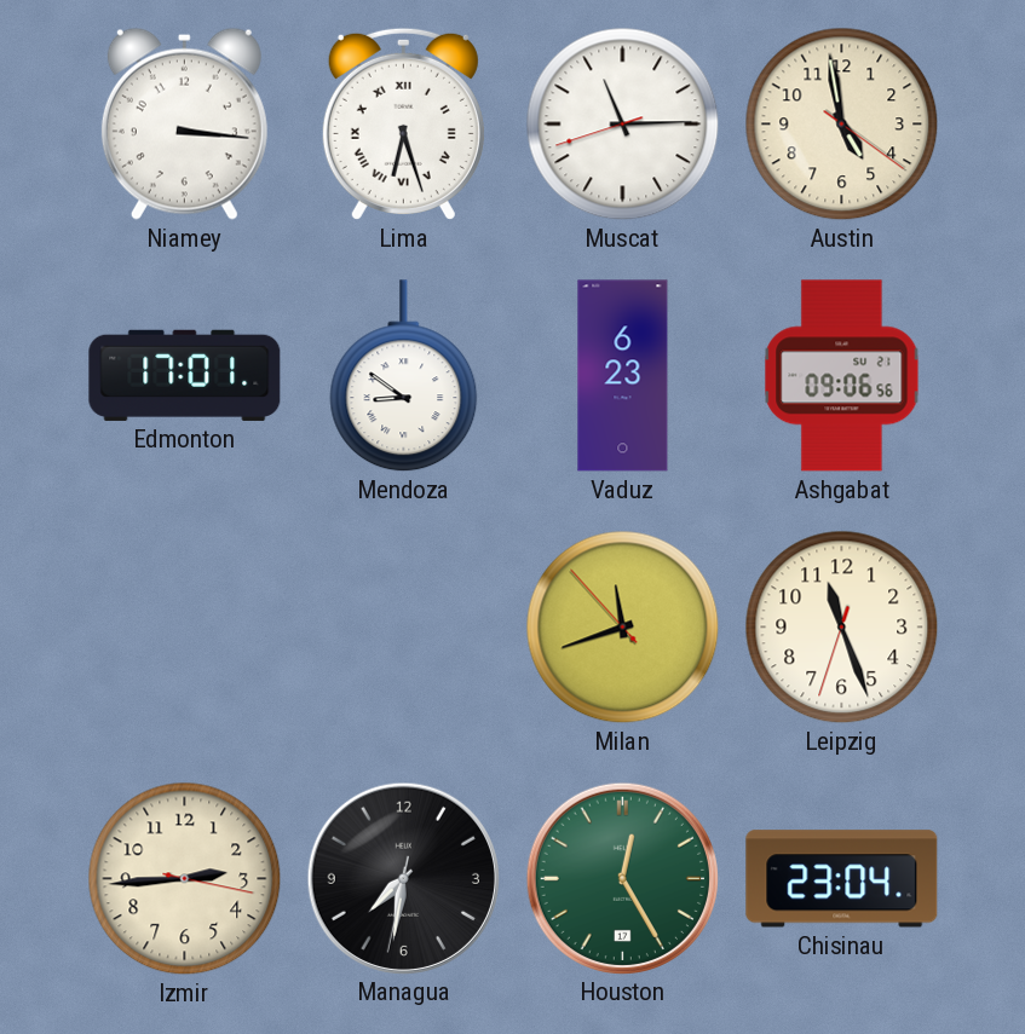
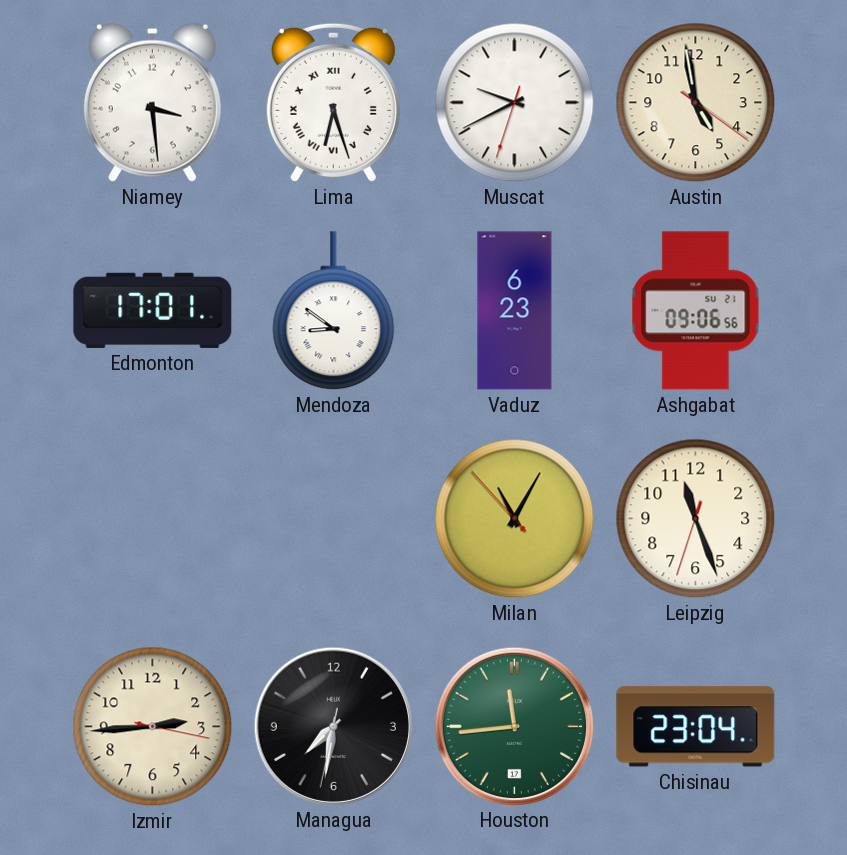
Niamey: 3:16 -> 3:29 (152, 102)
Muscat: 11:14 -> 9:40 (515, 103)
Milan: 11:41 -> 11:04 (515, 519)
Houston: 12:25 -> 11:44 (514, 726)
